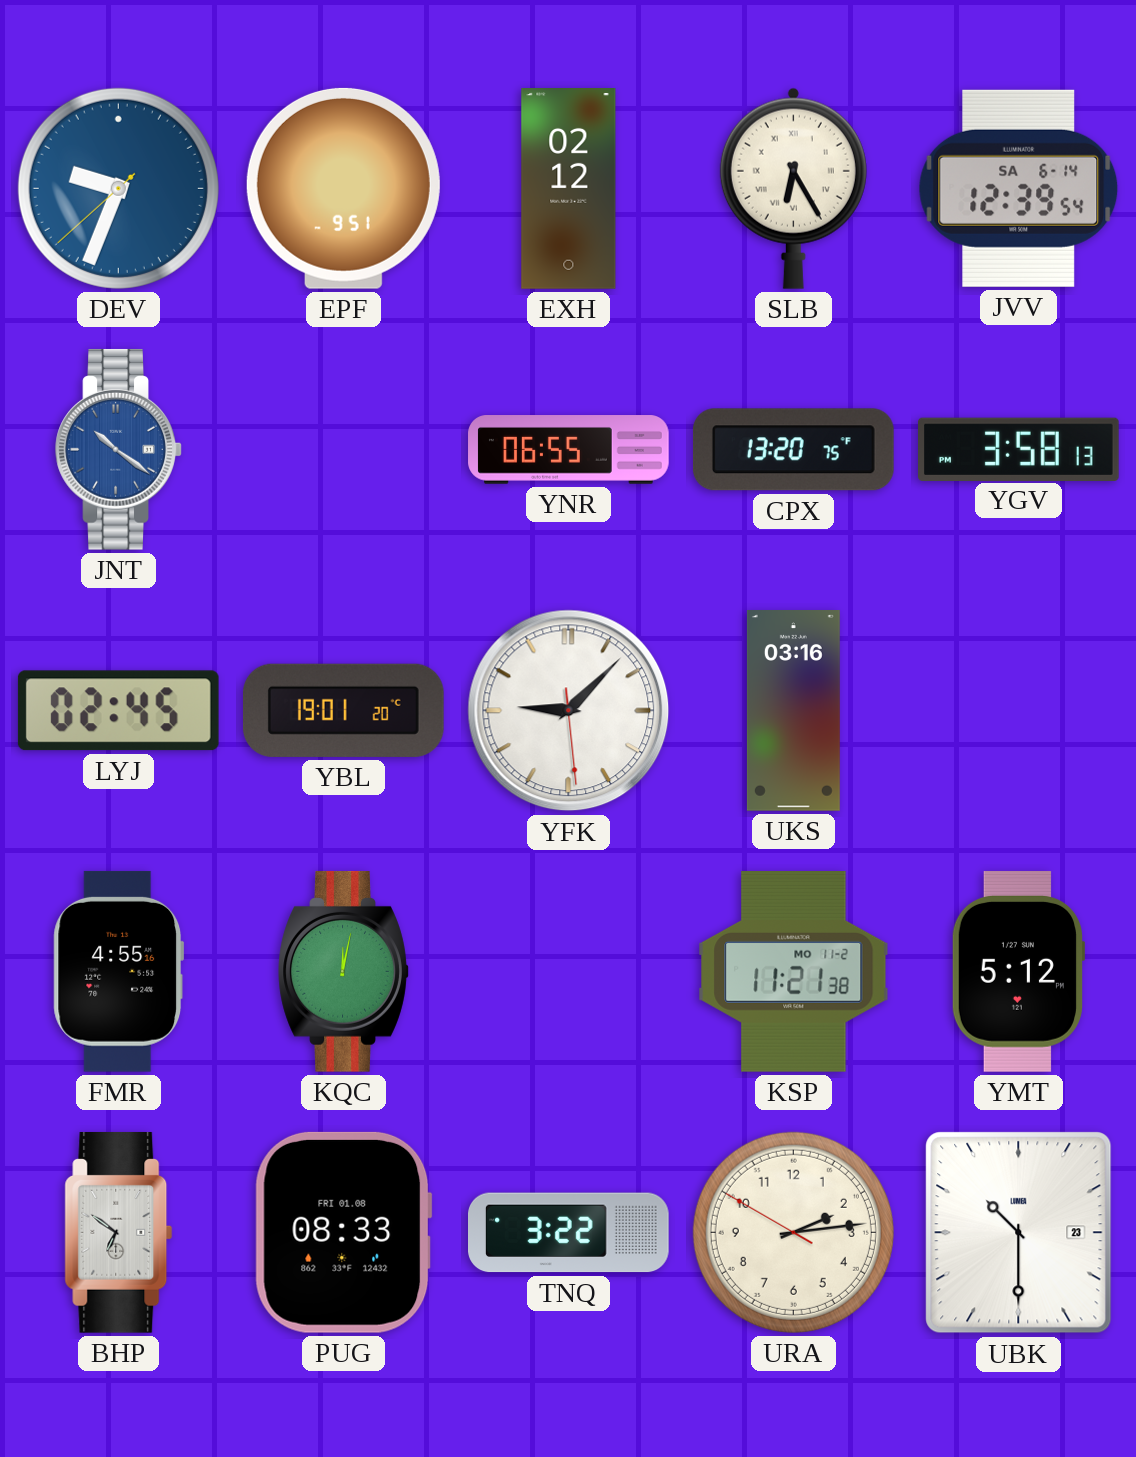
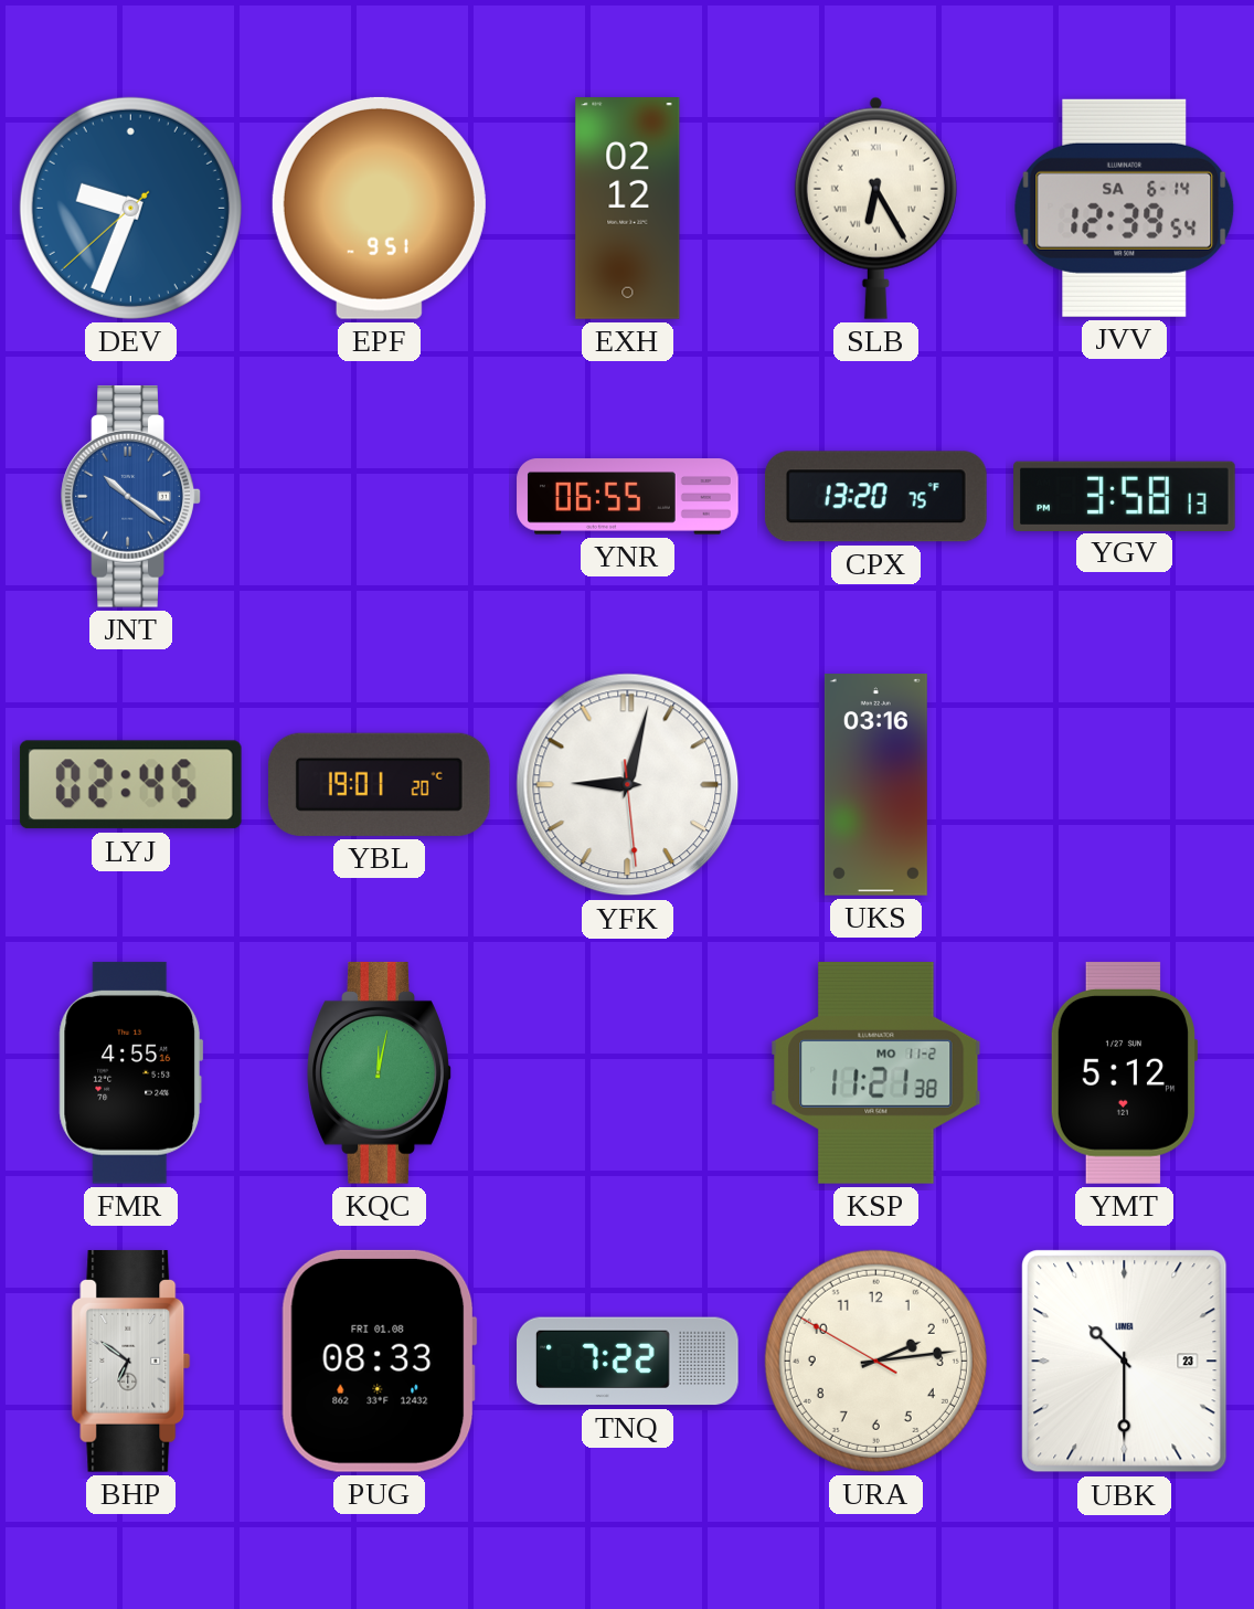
YFK: 9:07 -> 9:02 (628, 785)
TNQ: 3:22 -> 7:22 (628, 1362)
